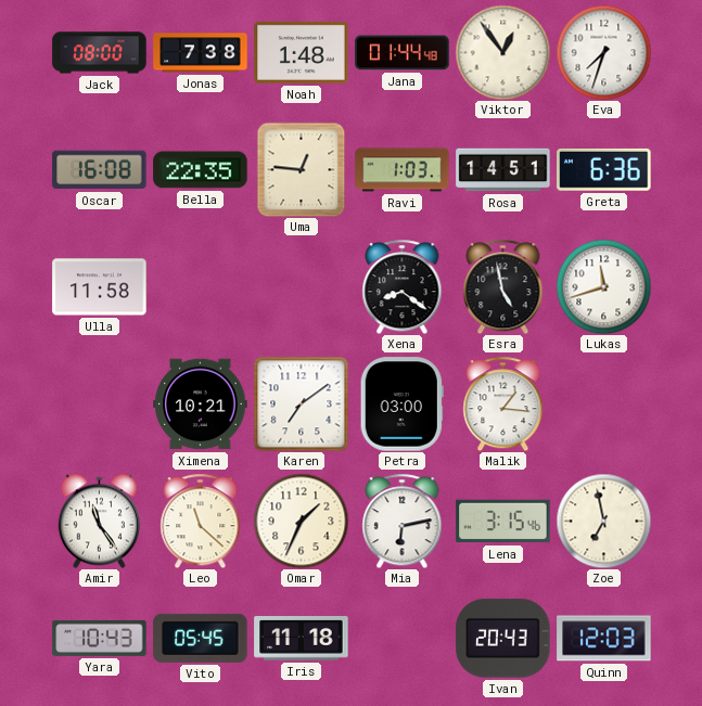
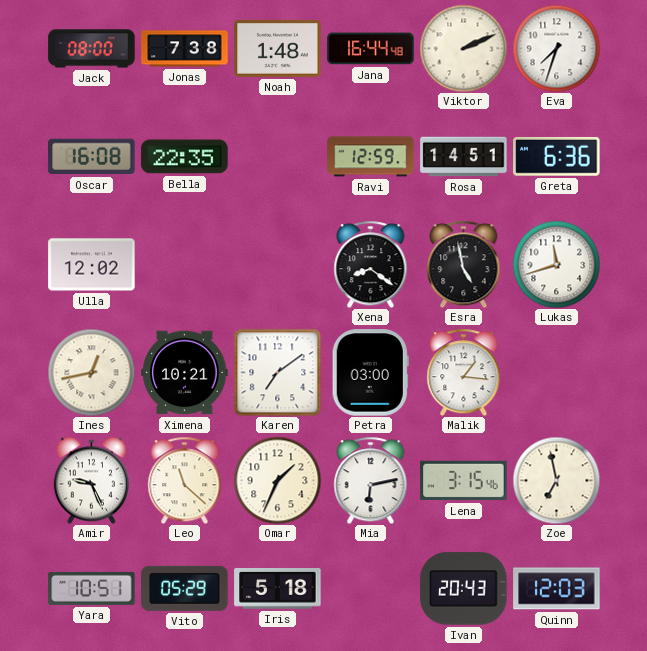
Jana: 01:44 -> 16:44 (371, 49)
Viktor: 12:54 -> 2:11 (463, 48)
Uma: 12:46 -> none (302, 169)
Ravi: 1:03 -> 12:59 (371, 157)
Ulla: 11:58 -> 12:02 (92, 265)
Ines: none -> 12:43 (91, 372)
Amir: 11:24 -> 9:26 (91, 480)
Yara: 10:43 -> 10:51 (92, 588)
Vito: 05:45 -> 05:29 (185, 588)
Iris: 11:18 -> 5:18 (278, 589)
